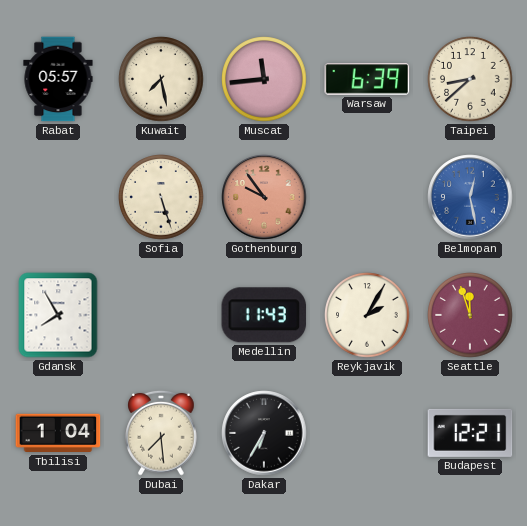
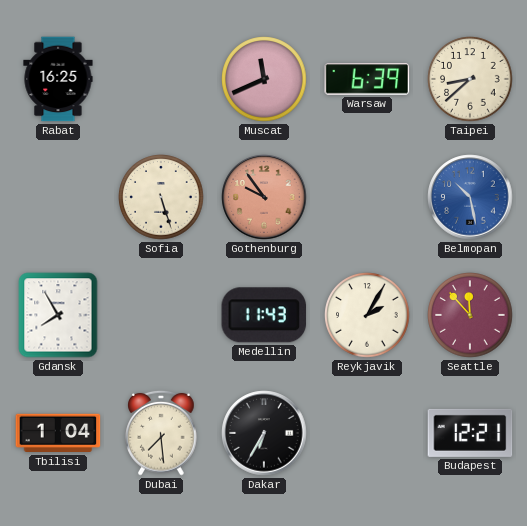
Rabat: 05:57 -> 16:25 (58, 79)
Kuwait: 7:28 -> none (161, 79)
Muscat: 11:44 -> 11:41 (264, 79)
Belmopan: 12:28 -> 10:28 (470, 197)
Seattle: 11:57 -> 11:53 (470, 315)
